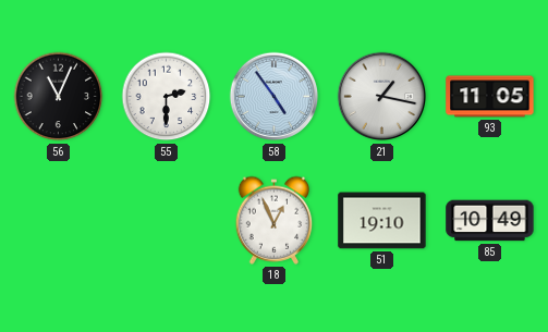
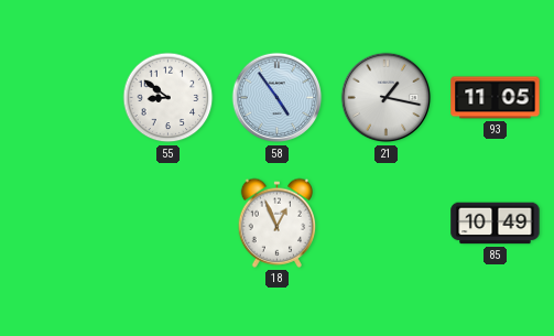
56: 11:04 -> none (59, 97)
55: 2:30 -> 8:51 (169, 98)
51: 19:10 -> none (382, 221)
